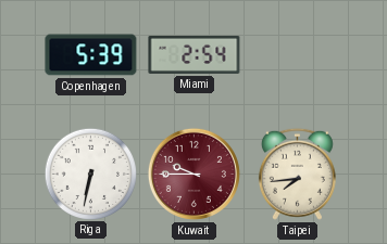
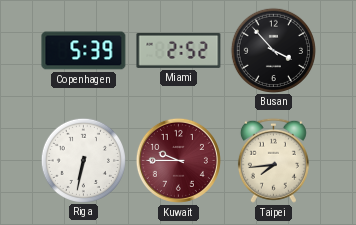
Miami: 2:54 -> 2:52 (179, 50)
Busan: none -> 3:53 (273, 50)
